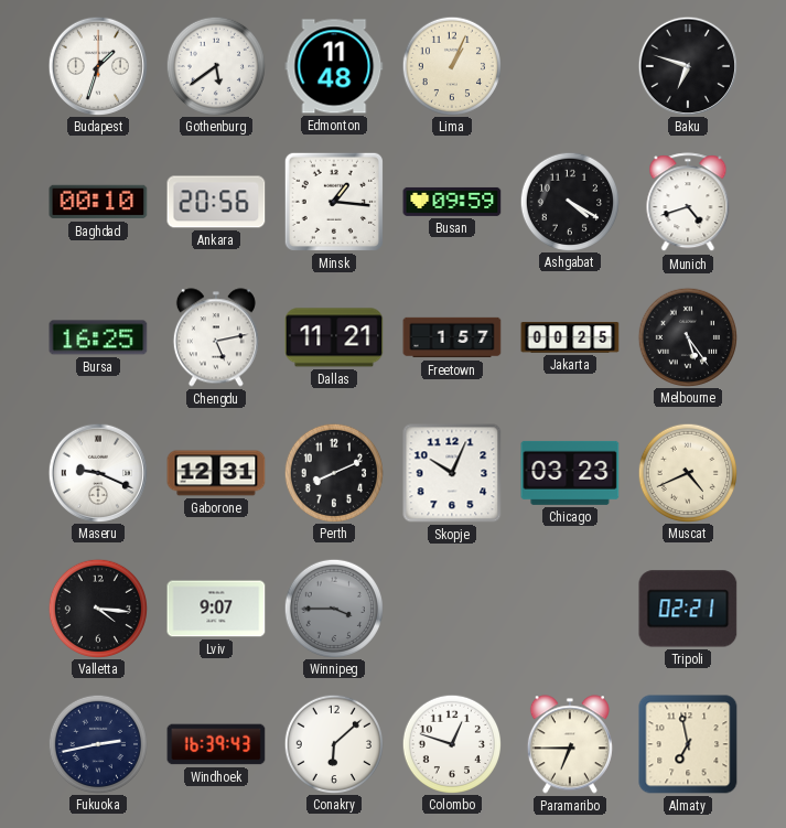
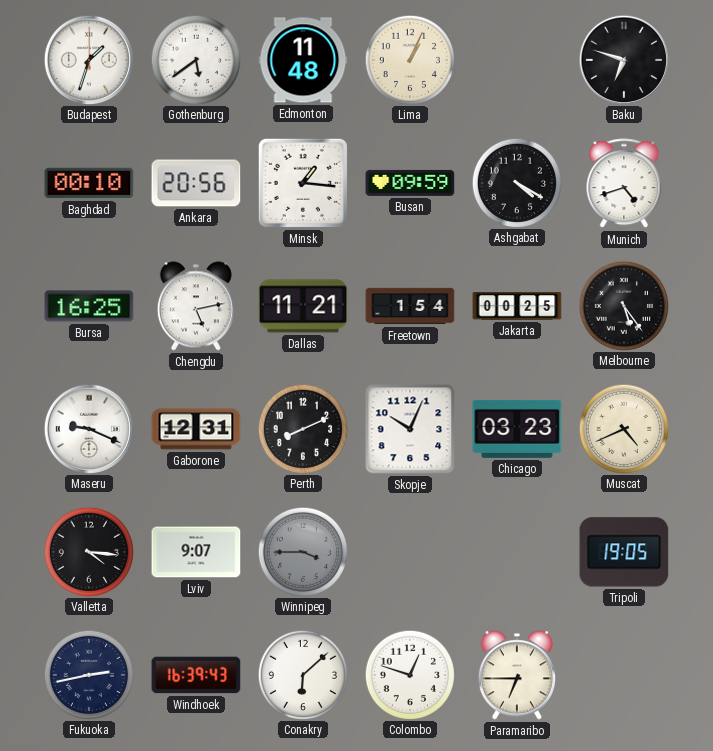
Freetown: 1:57 -> 1:54 (410, 306)
Tripoli: 02:21 -> 19:05 (624, 552)
Almaty: 6:58 -> none (688, 744)
